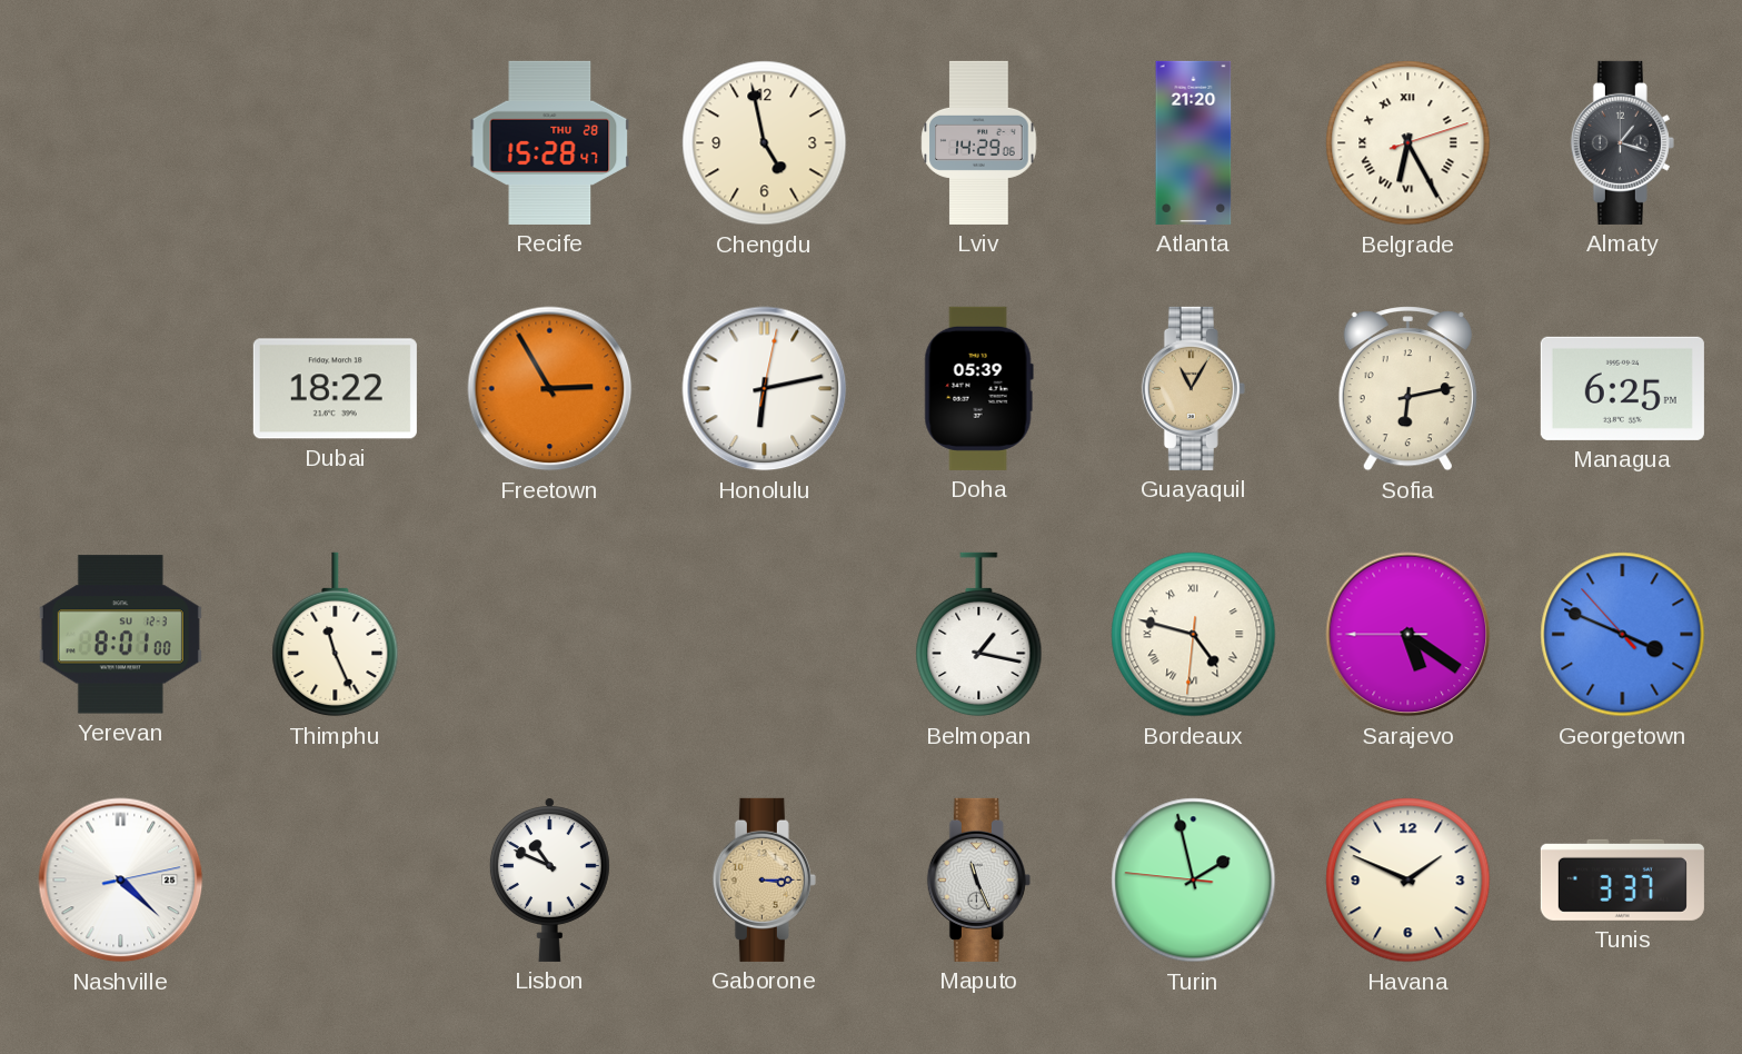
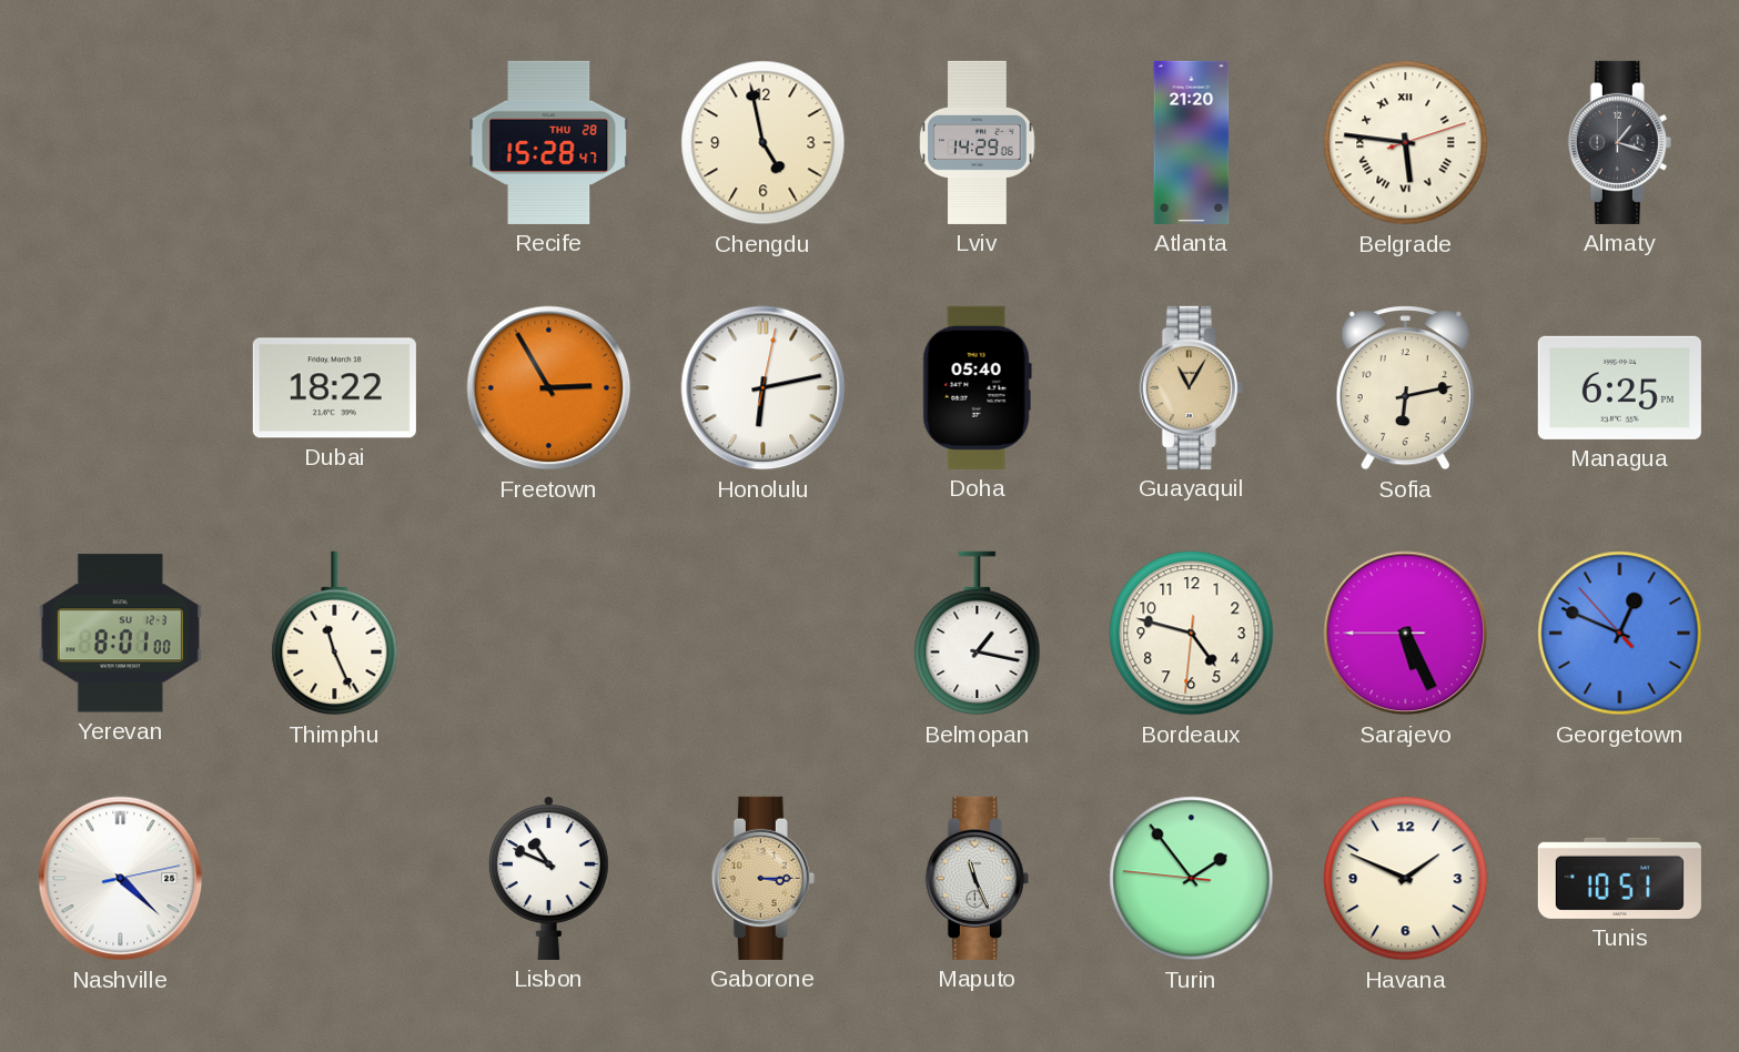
Belgrade: 6:25 -> 5:46 (1406, 143)
Doha: 05:39 -> 05:40 (977, 387)
Bordeaux numerals: Roman -> Arabic (1192, 634)
Sarajevo: 5:20 -> 5:25 (1406, 634)
Georgetown: 3:48 -> 12:48 (1620, 634)
Turin: 1:57 -> 1:53 (1192, 879)
Tunis: 3:37 -> 10:51 (1619, 878)
